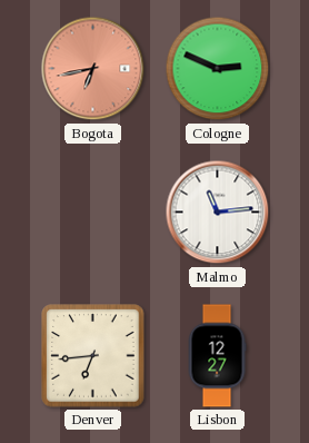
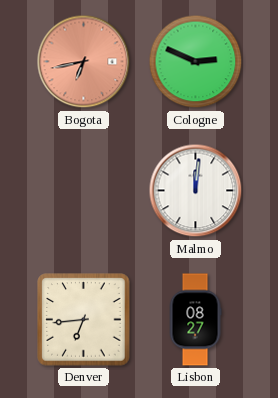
Malmo: 11:14 -> 12:01 (196, 191)
Lisbon: 12:27 -> 08:27 (195, 320)
